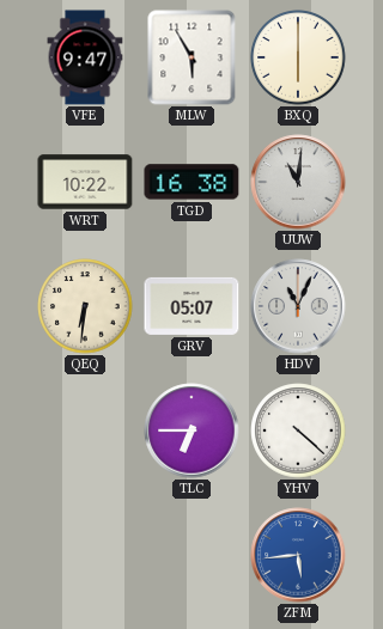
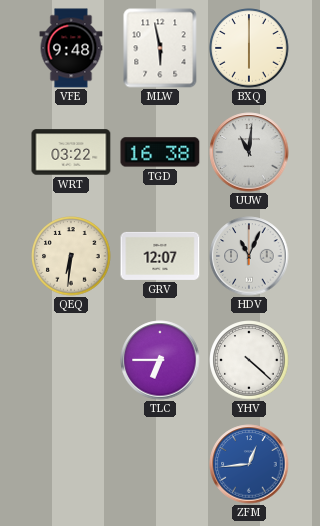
VFE: 9:47 -> 9:48 (71, 48)
MLW: 5:55 -> 5:58 (160, 48)
WRT: 10:22 -> 03:22 (71, 152)
GRV: 05:07 -> 12:07 (160, 256)
ZFM: 5:44 -> 12:44 (249, 464)
